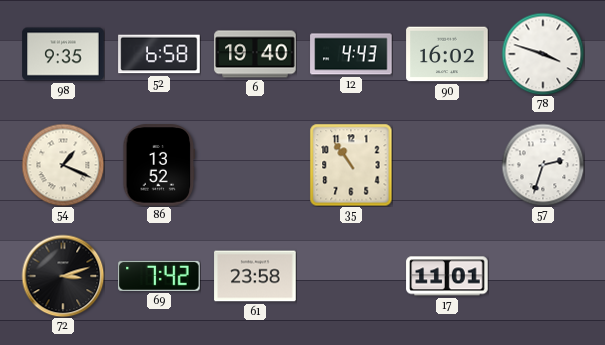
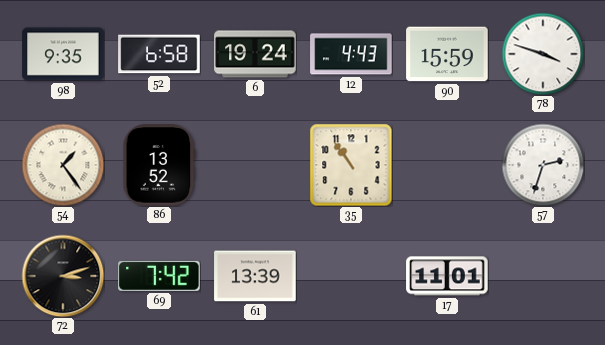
6: 19:40 -> 19:24 (255, 54)
90: 16:02 -> 15:59 (447, 54)
54: 1:19 -> 1:24 (63, 165)
61: 23:58 -> 13:39 (255, 276)
